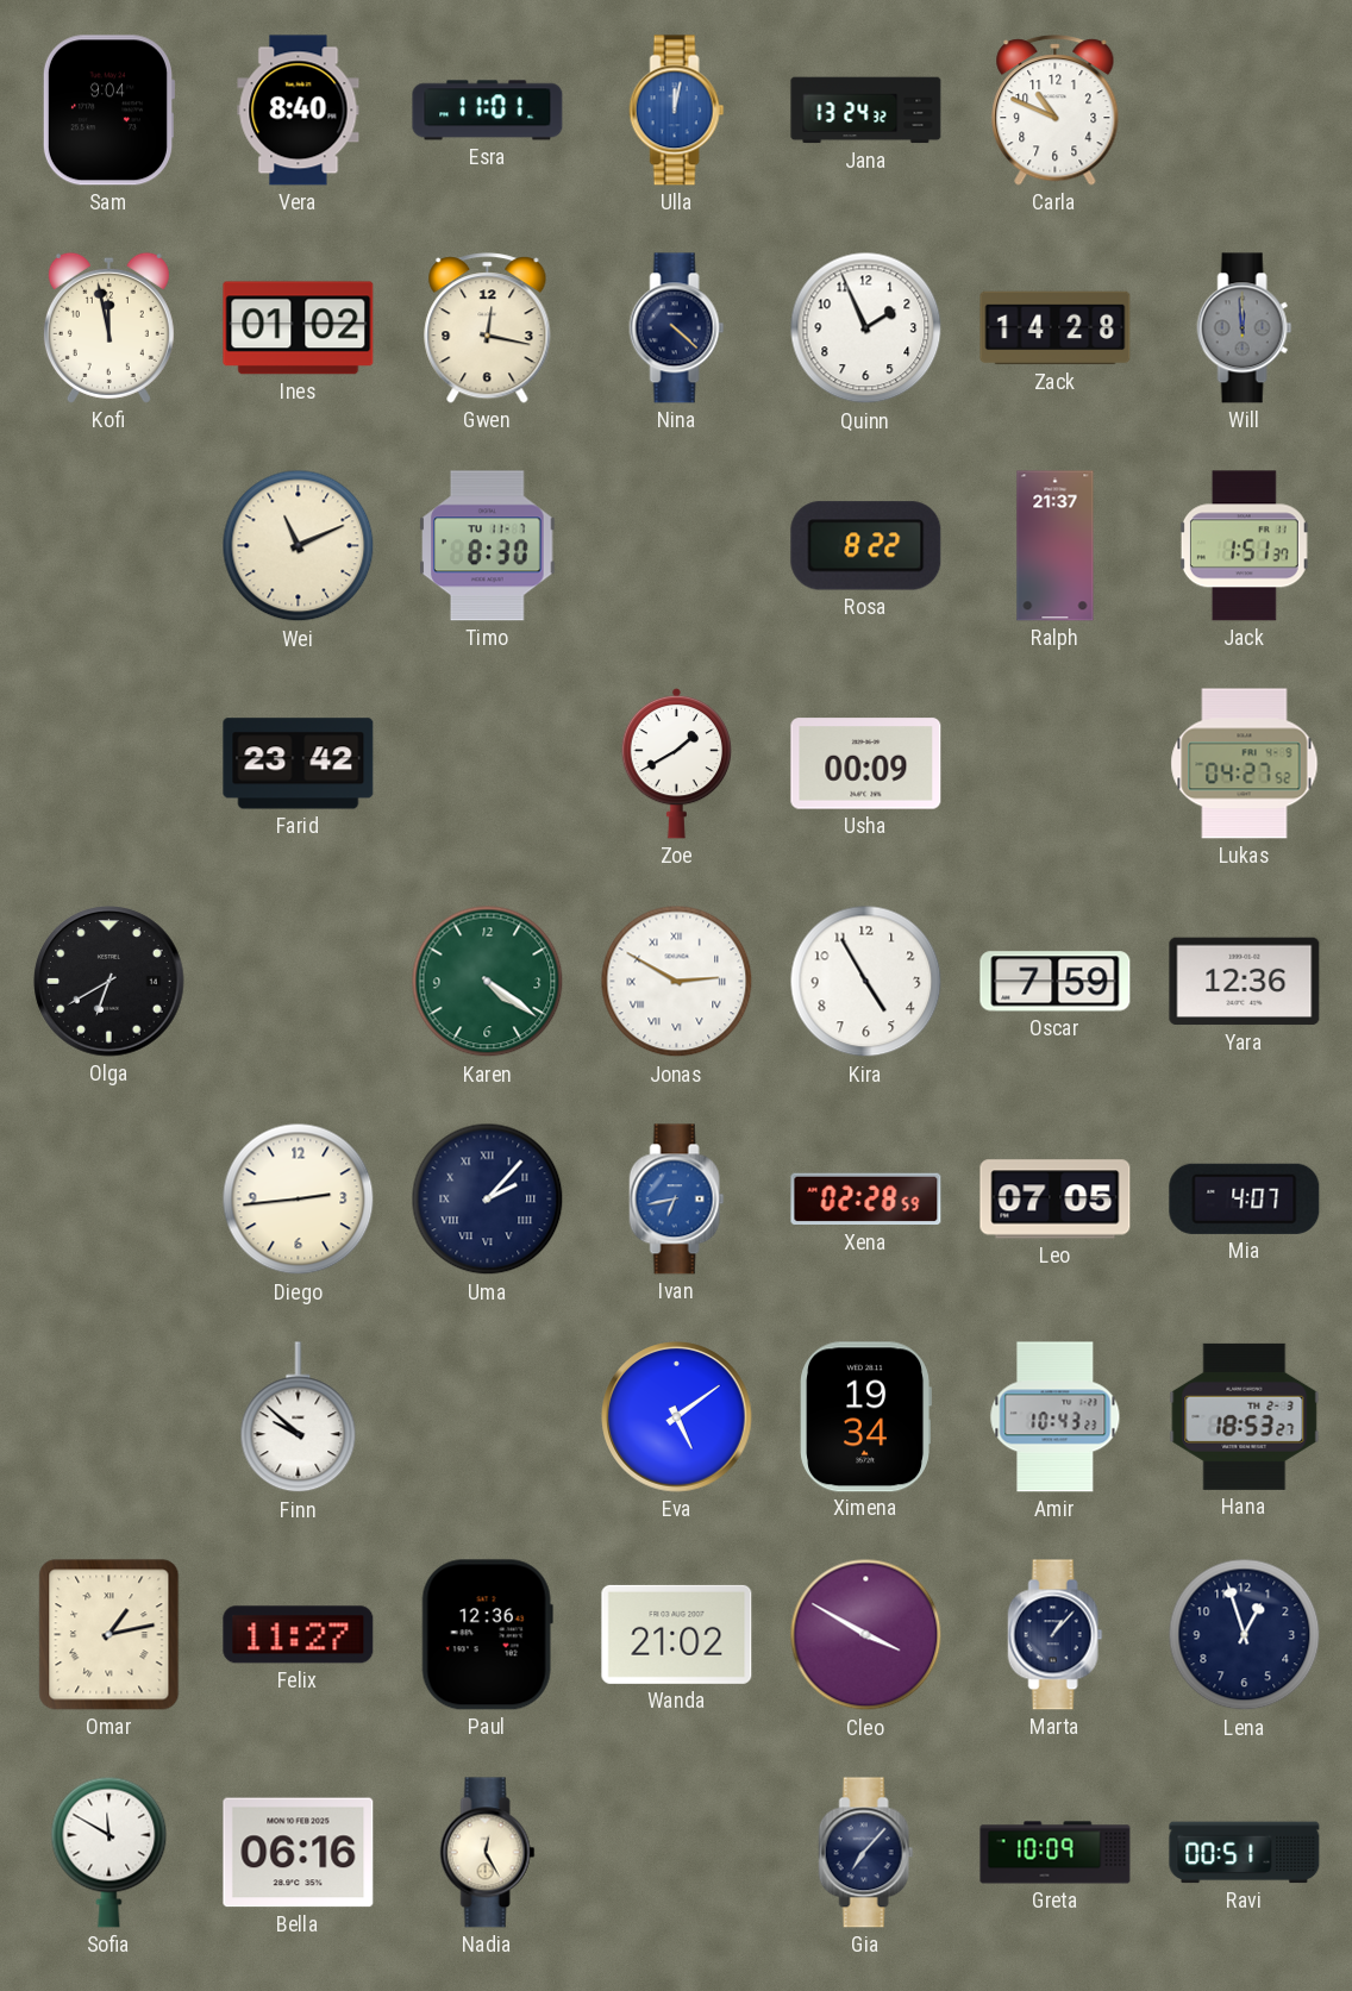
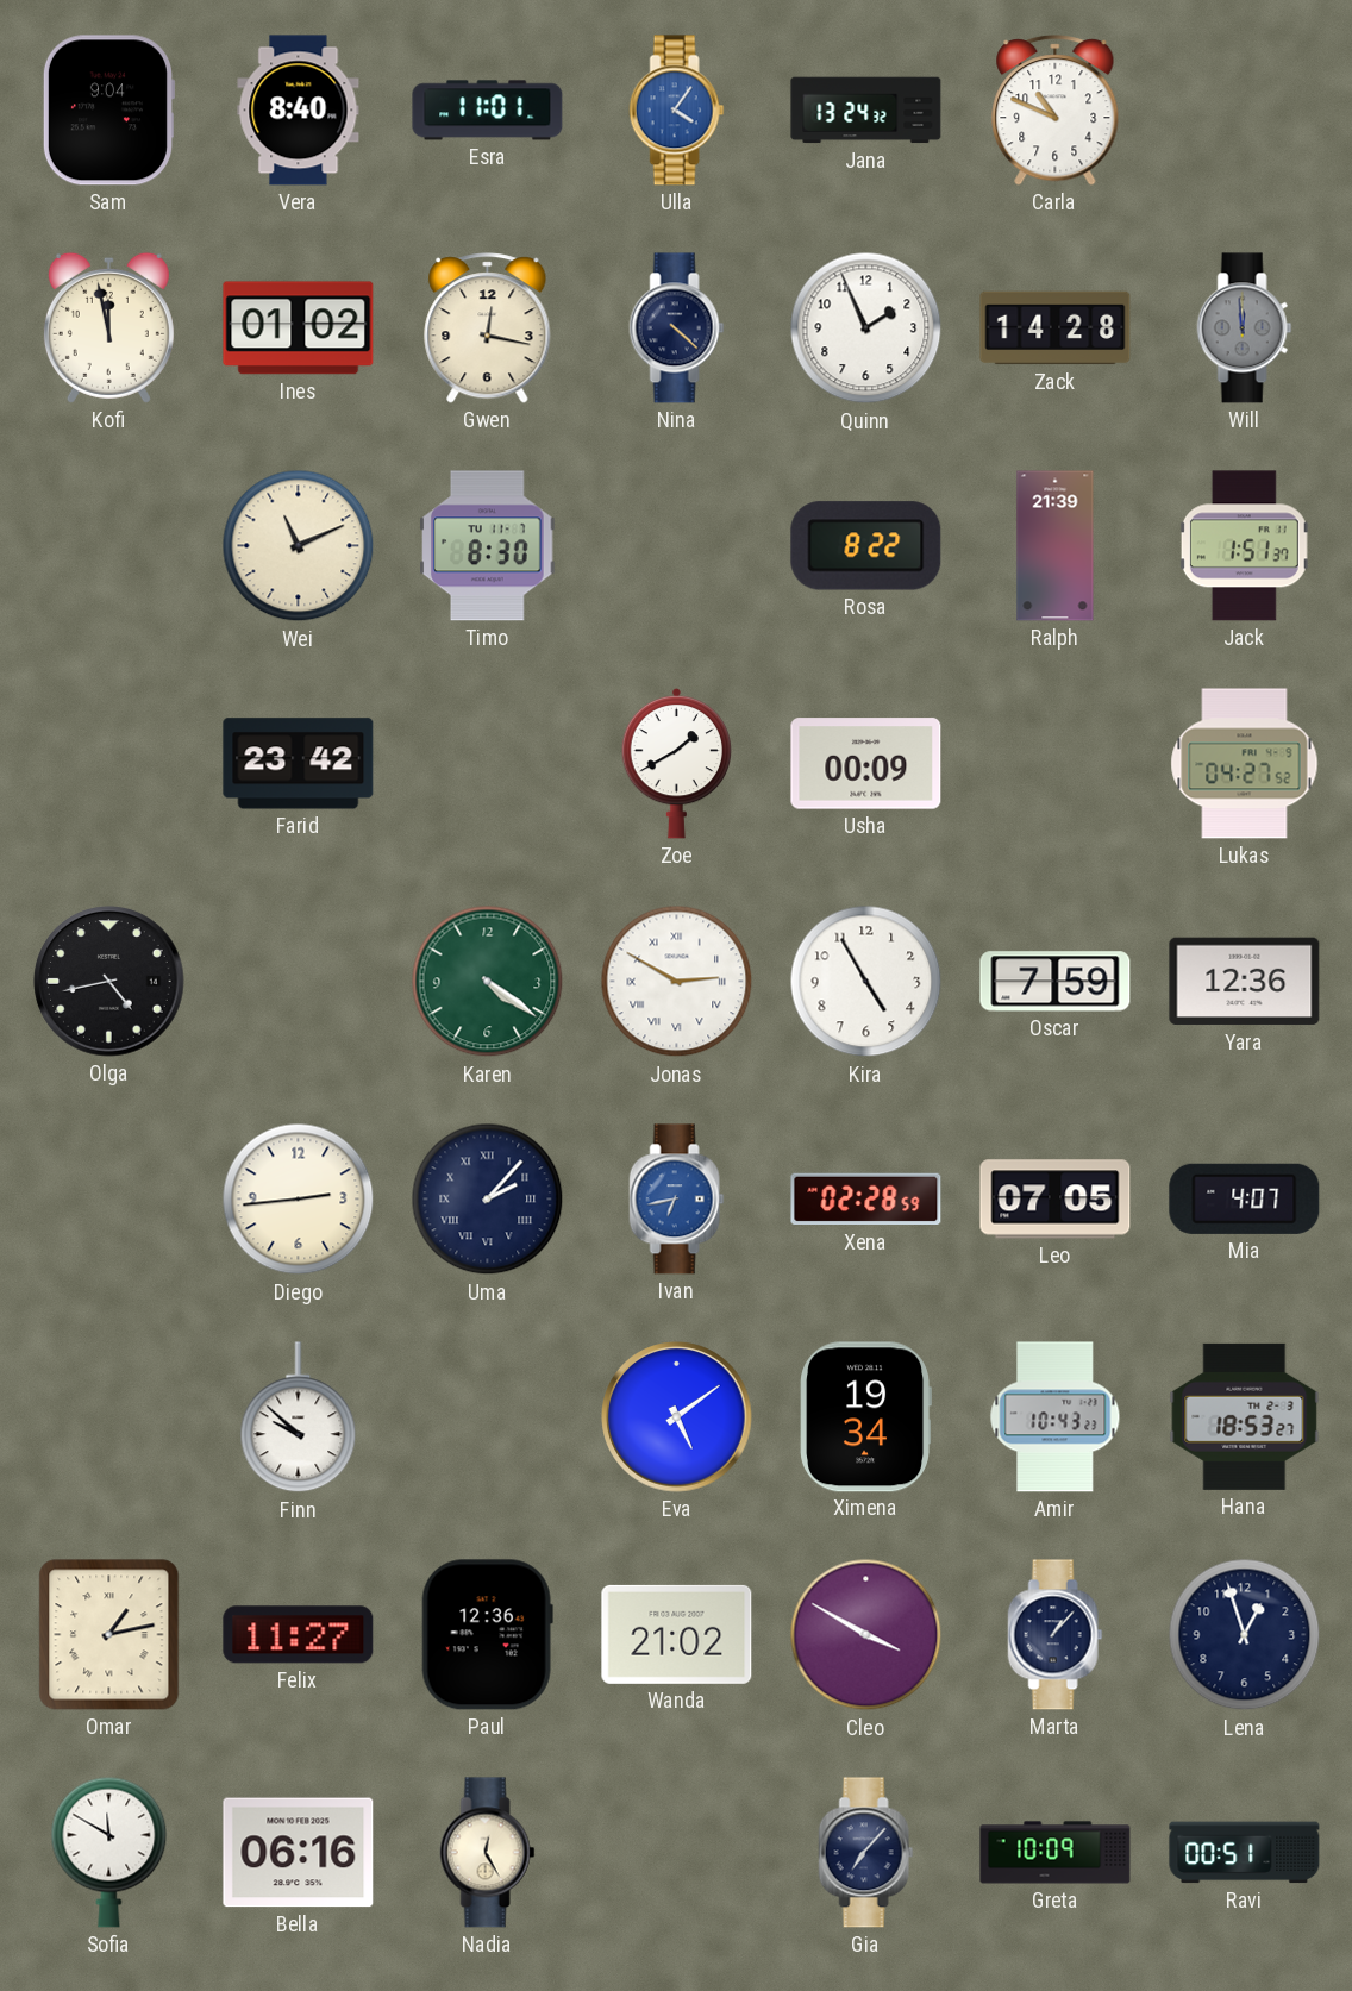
Ulla: 12:02 -> 4:06 (677, 111)
Ralph: 21:37 -> 21:39 (1056, 546)
Olga: 6:40 -> 4:43 (109, 982)
